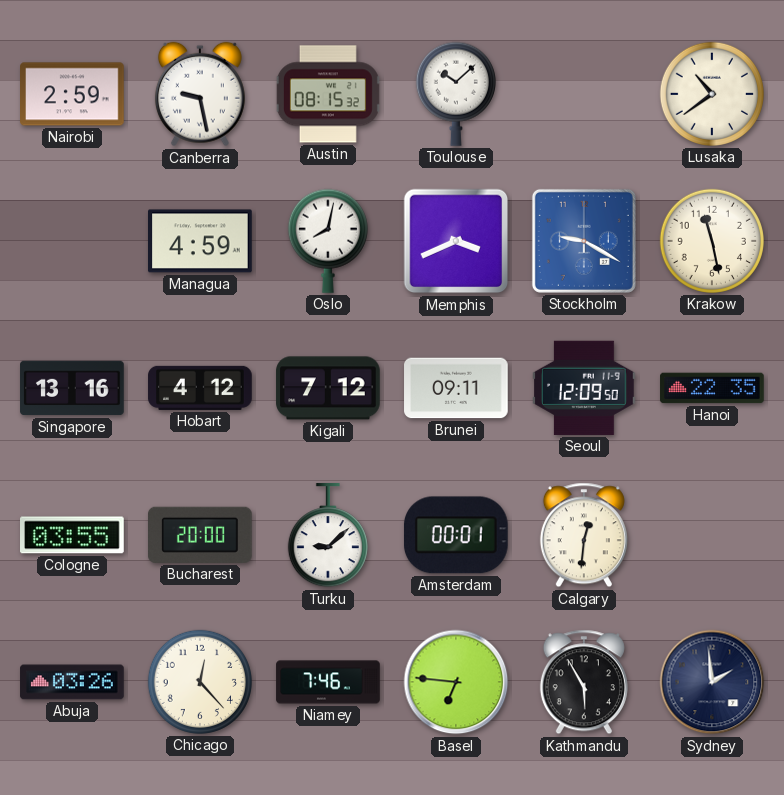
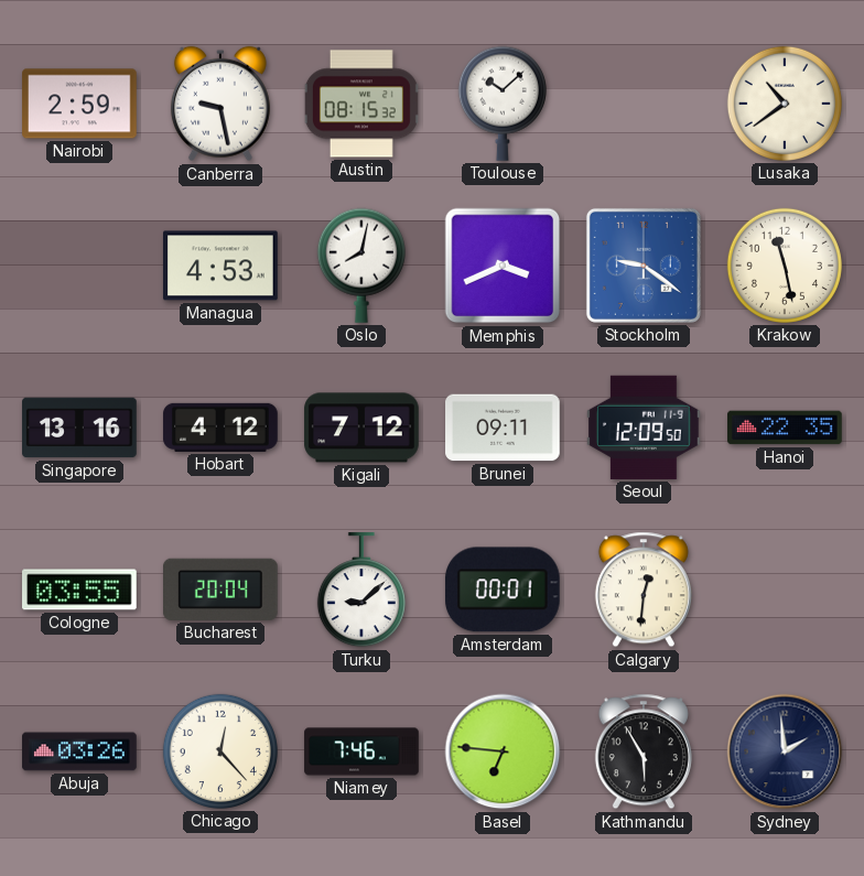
Managua: 4:59 -> 4:53 (222, 266)
Stockholm: 9:20 -> 9:21 (644, 266)
Bucharest: 20:00 -> 20:04 (222, 590)
